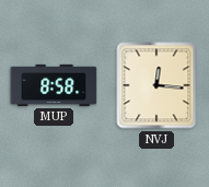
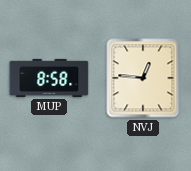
NVJ: 12:16 -> 12:46 (143, 78)
